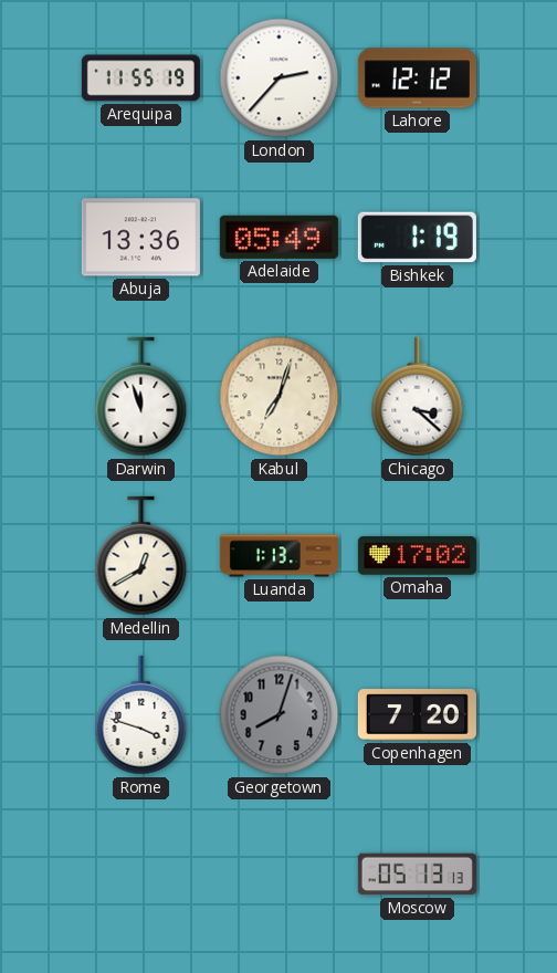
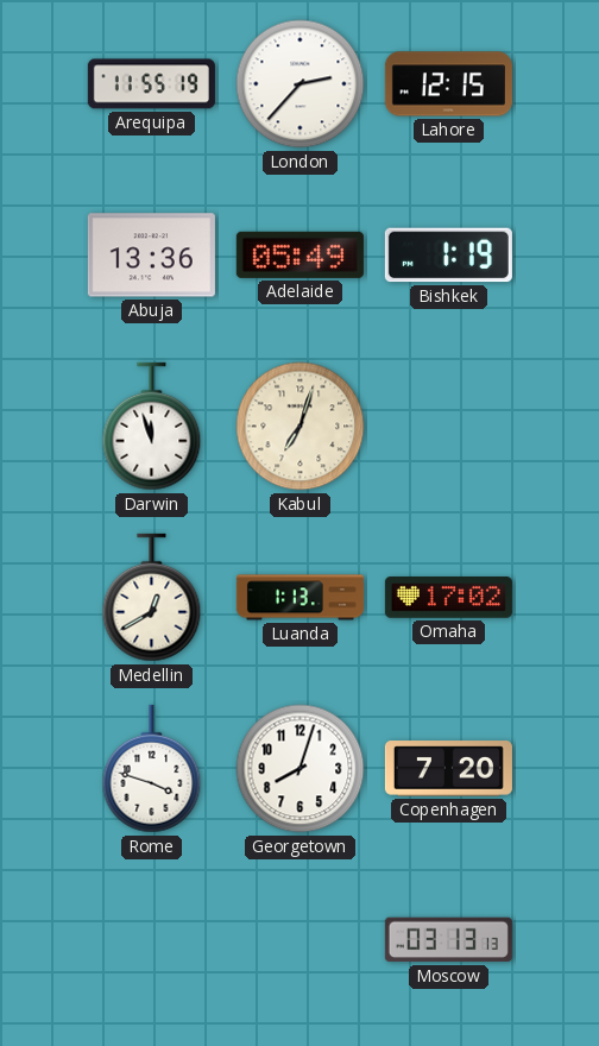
Lahore: 12:12 -> 12:15 (448, 84)
Chicago: 3:22 -> none (418, 397)
Georgetown dial: grey -> white (301, 769)
Moscow: 05:13 -> 03:13 (448, 940)
